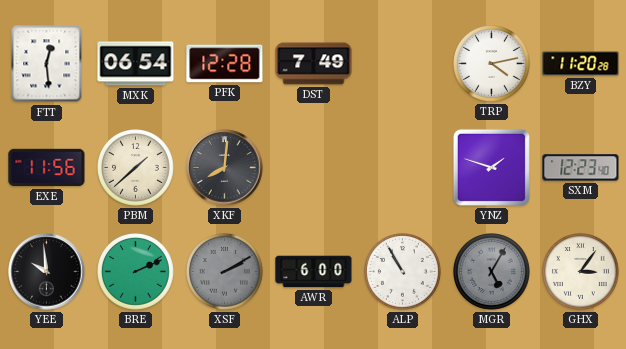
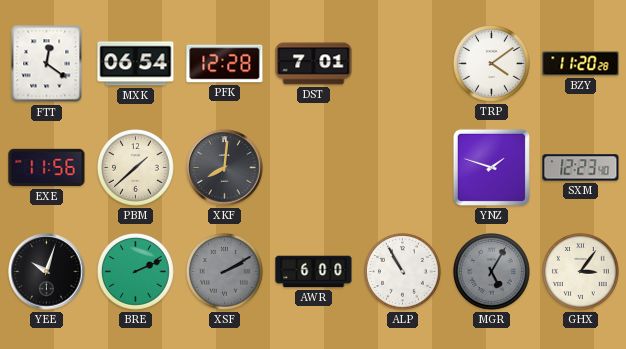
FTT: 12:29 -> 12:21 (47, 64)
DST: 7:49 -> 7:01 (314, 64)
TRP: 4:13 -> 4:09 (492, 64)
YEE: 9:59 -> 10:03 (47, 272)
